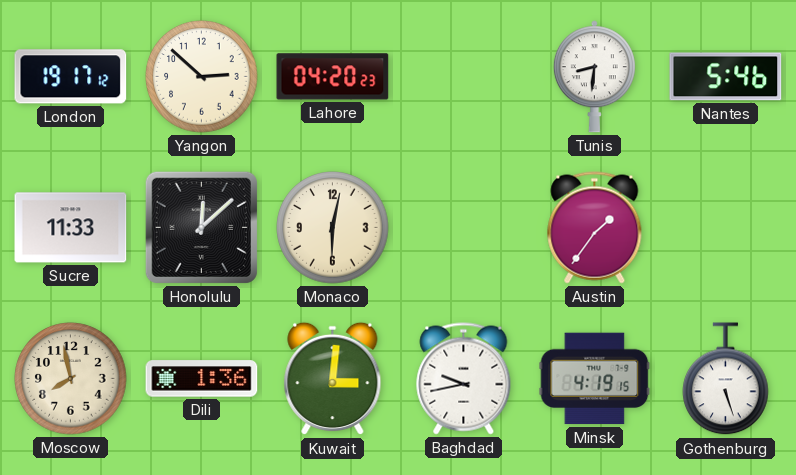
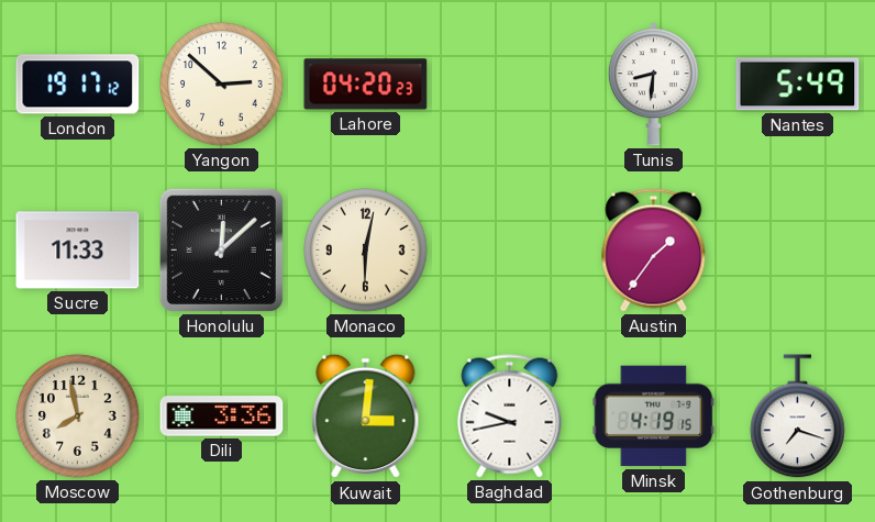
Nantes: 5:46 -> 5:49 (798, 85)
Dili: 1:36 -> 3:36 (222, 417)
Gothenburg: 5:27 -> 7:18 (798, 417)
